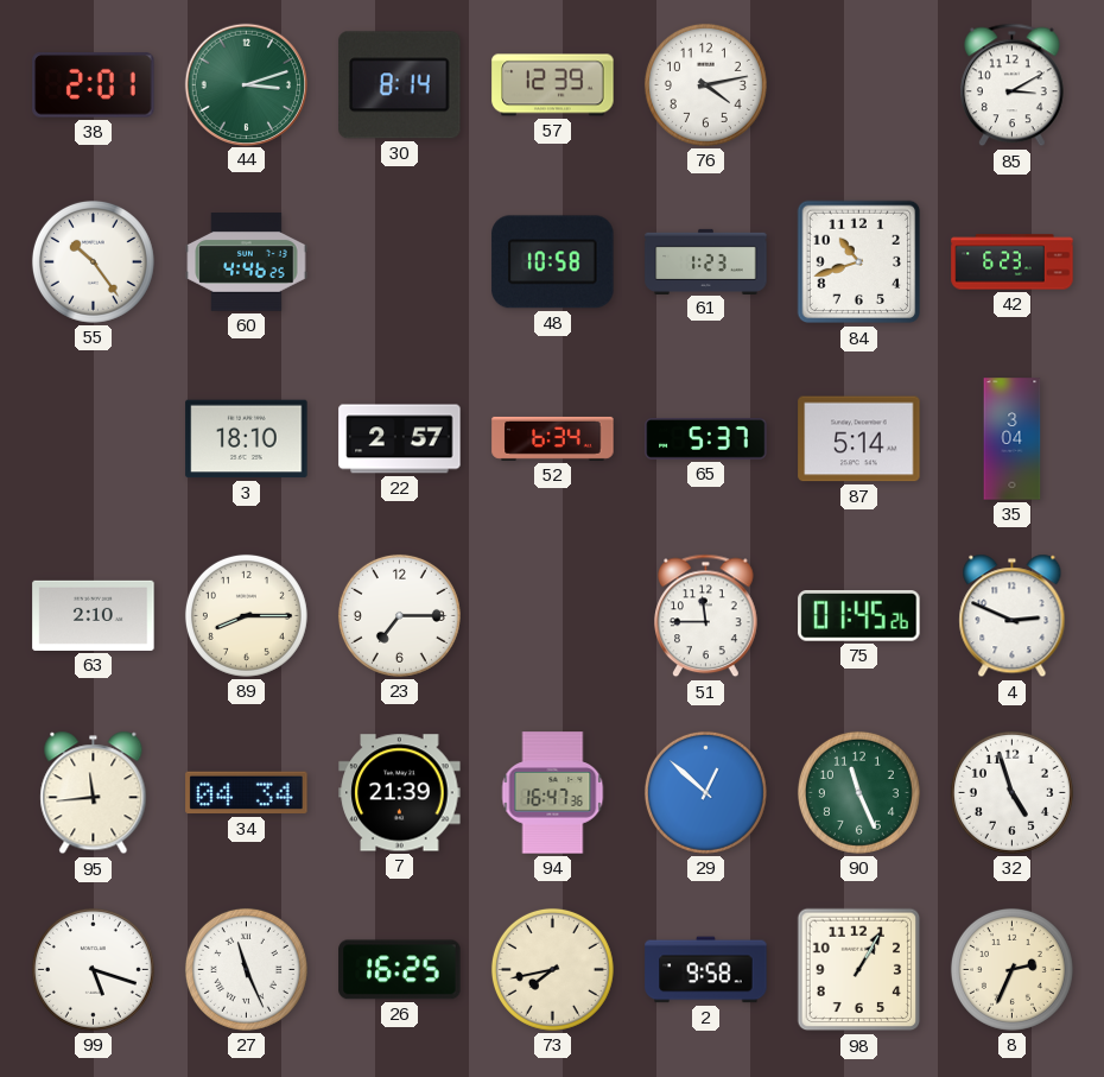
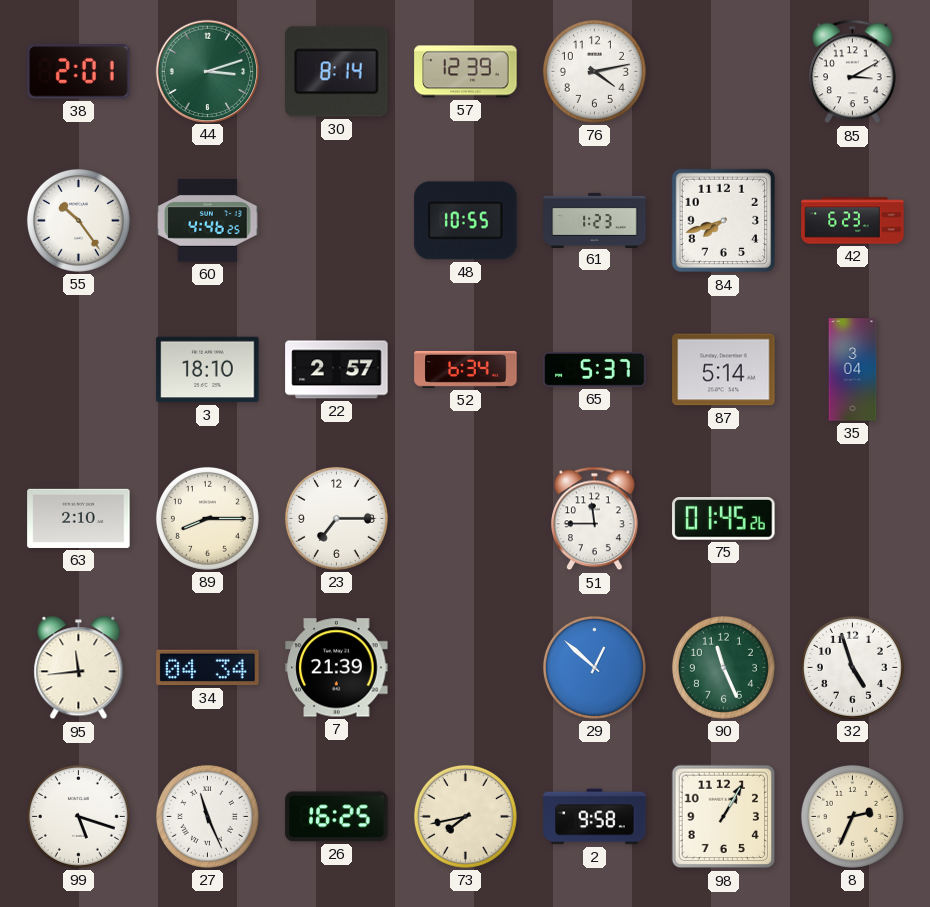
48: 10:58 -> 10:55 (466, 221)
84: 10:42 -> 7:42 (724, 221)
4: 2:49 -> none (1013, 616)
94: 16:47 -> none (553, 793)
